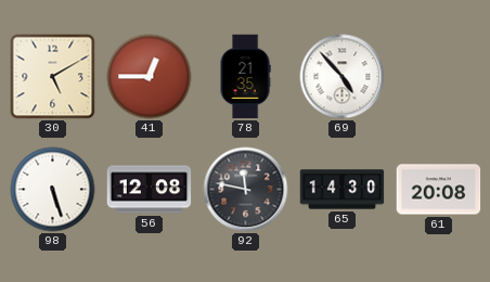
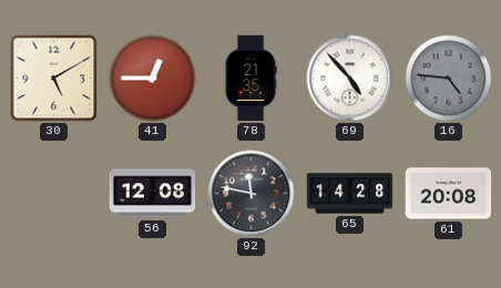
16: none -> 4:46 (449, 79)
98: 5:27 -> none (53, 190)
65: 14:30 -> 14:28 (350, 194)
